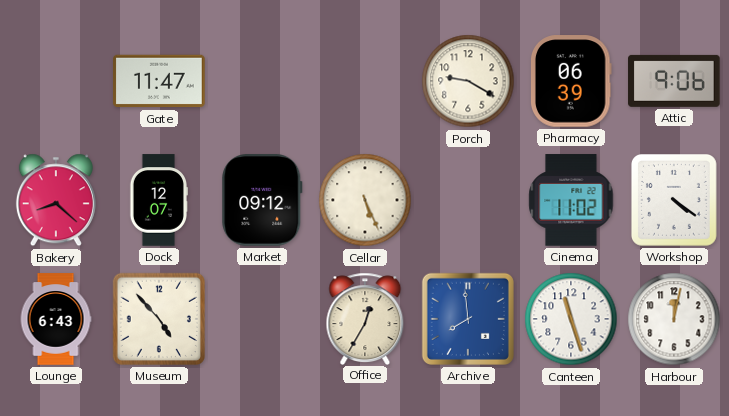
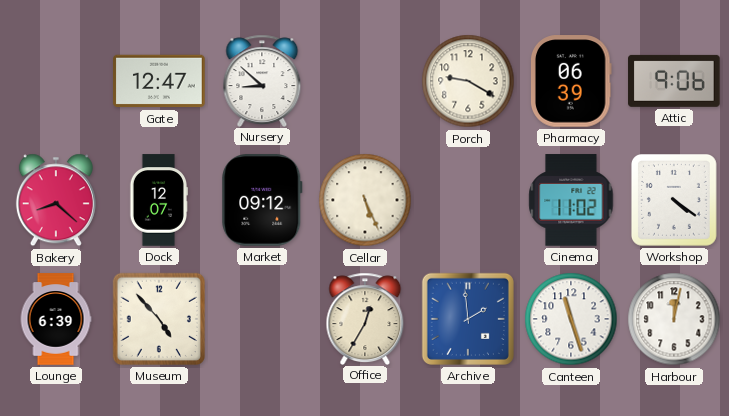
Gate: 11:47 -> 12:47 (159, 81)
Nursery: none -> 8:52 (262, 80)
Lounge: 6:43 -> 6:39 (56, 319)
Archive: 7:59 -> 1:59 (468, 319)
